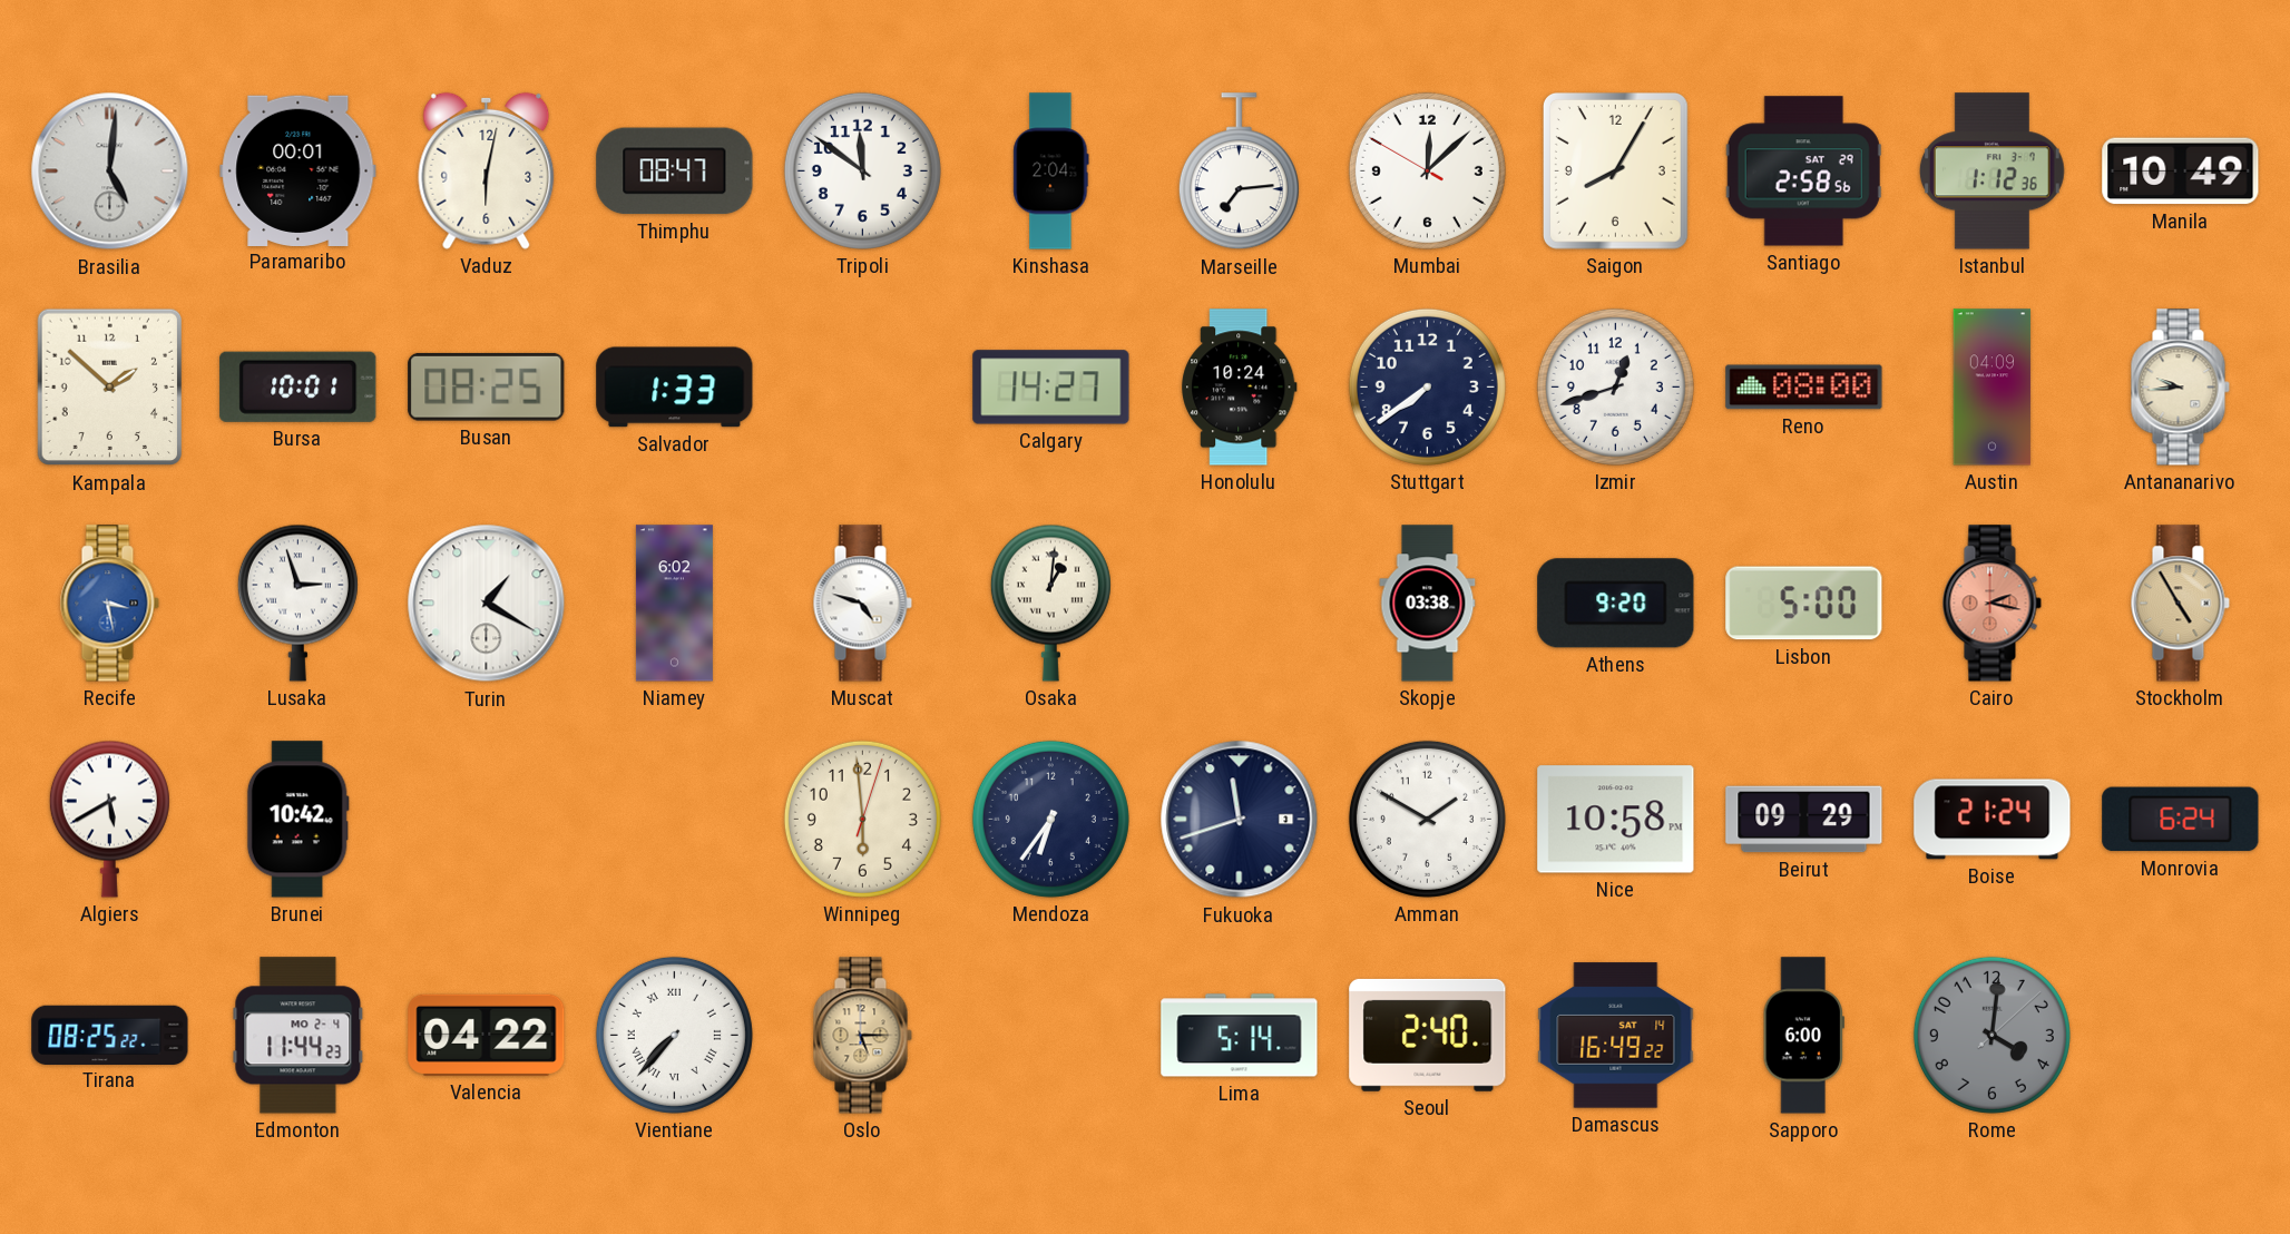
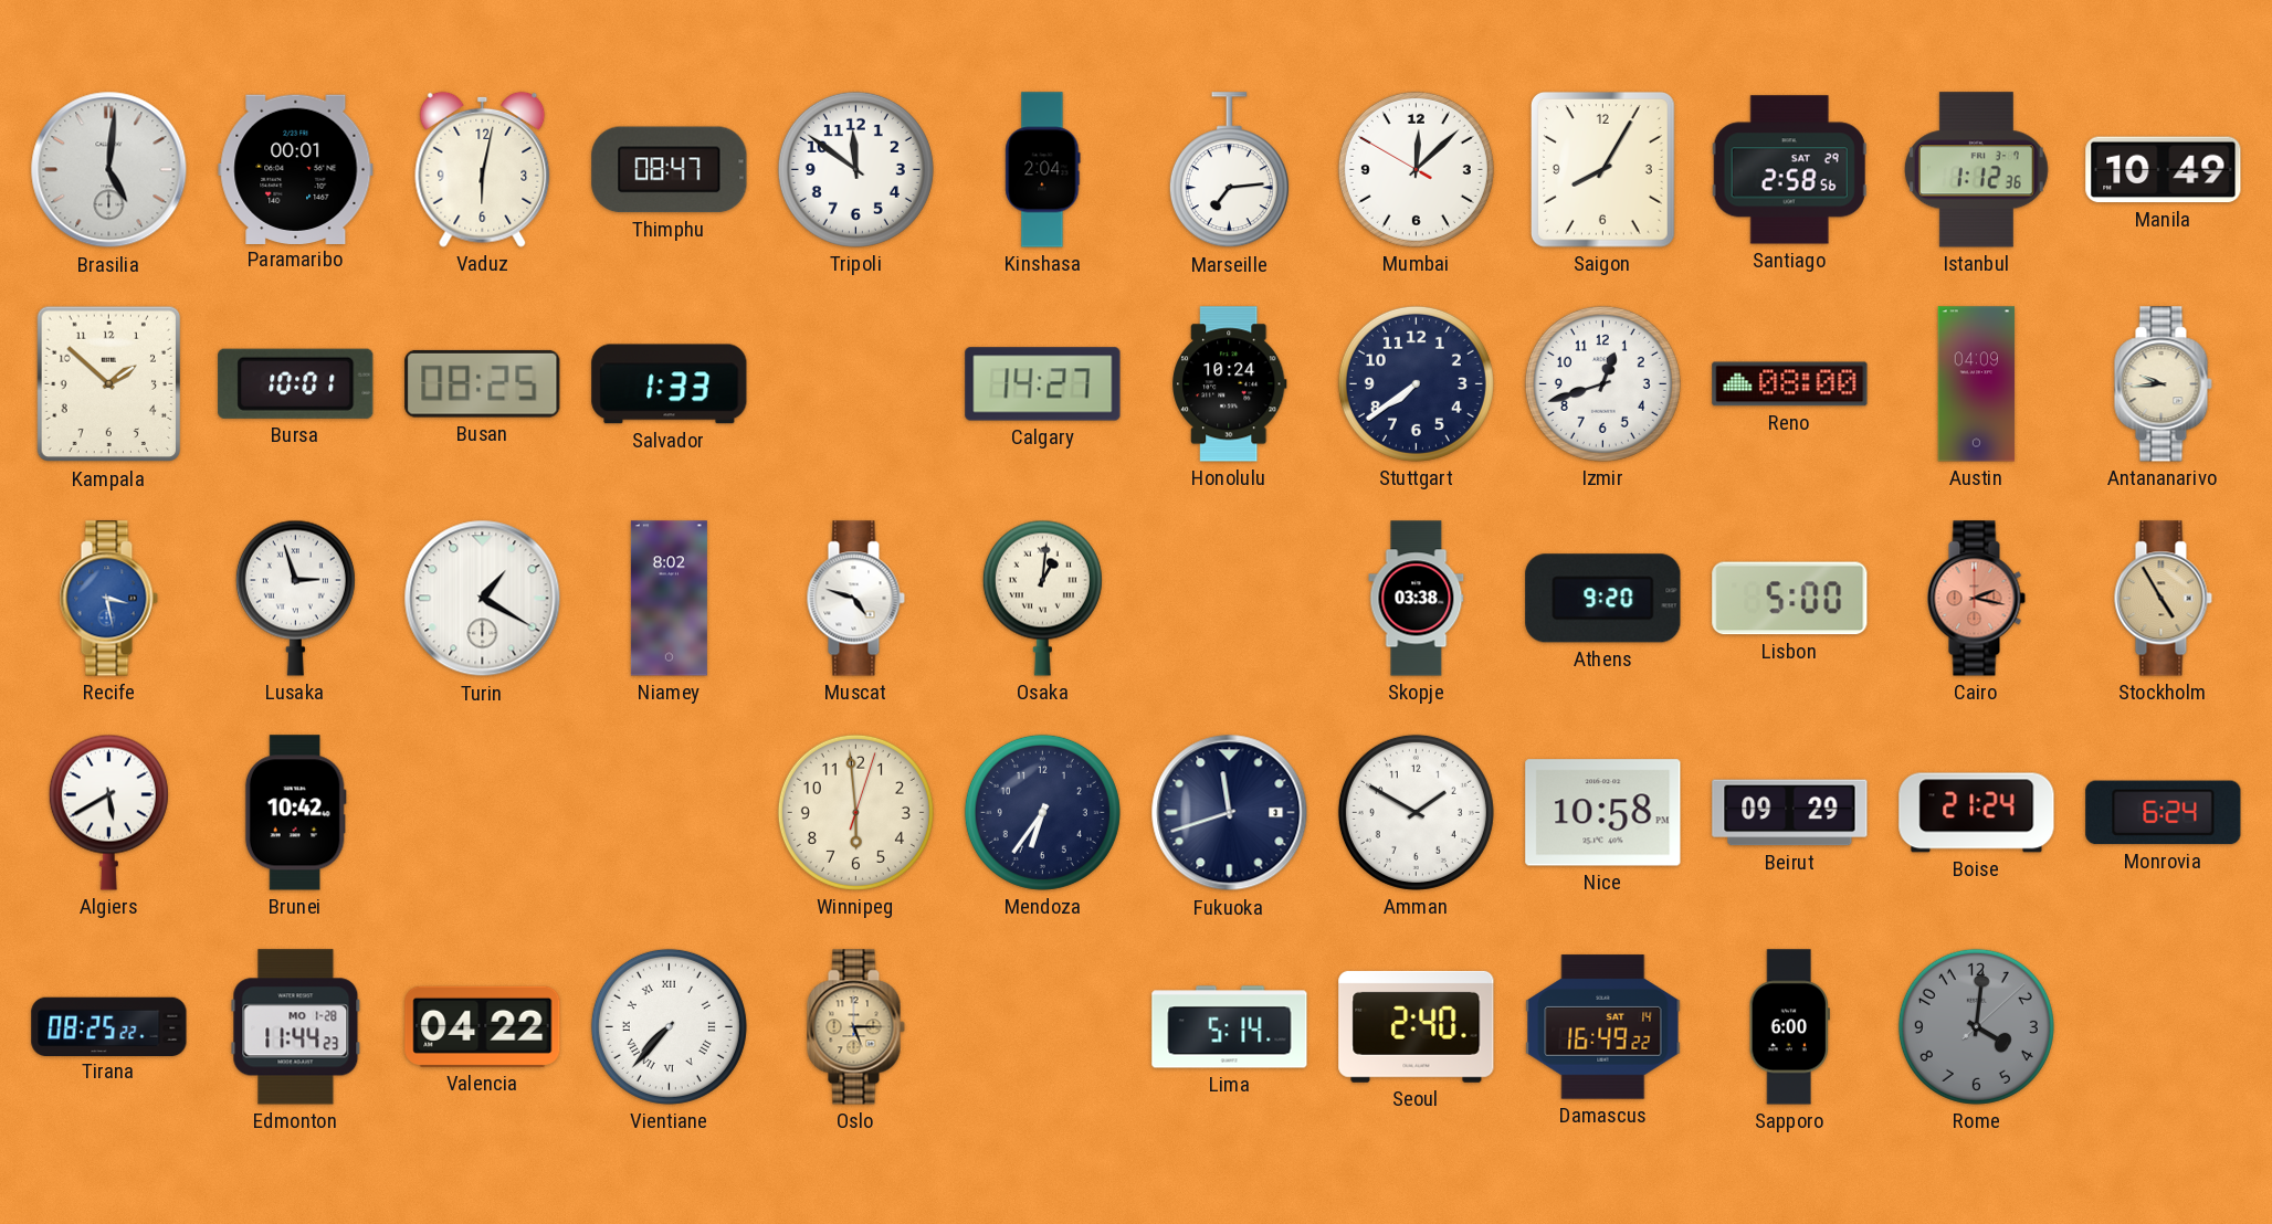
Niamey: 6:02 -> 8:02 (669, 599)
Edmonton date: MO 2-4 -> MO 1-28 (296, 1027)
